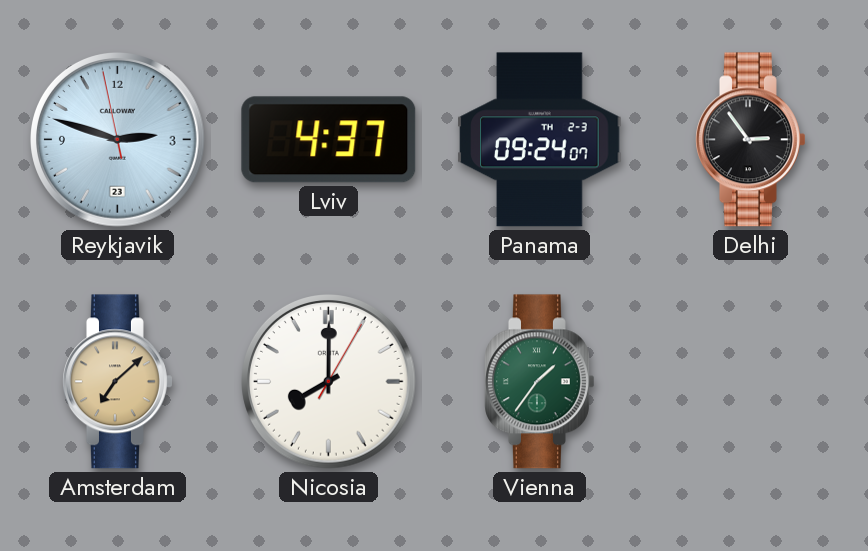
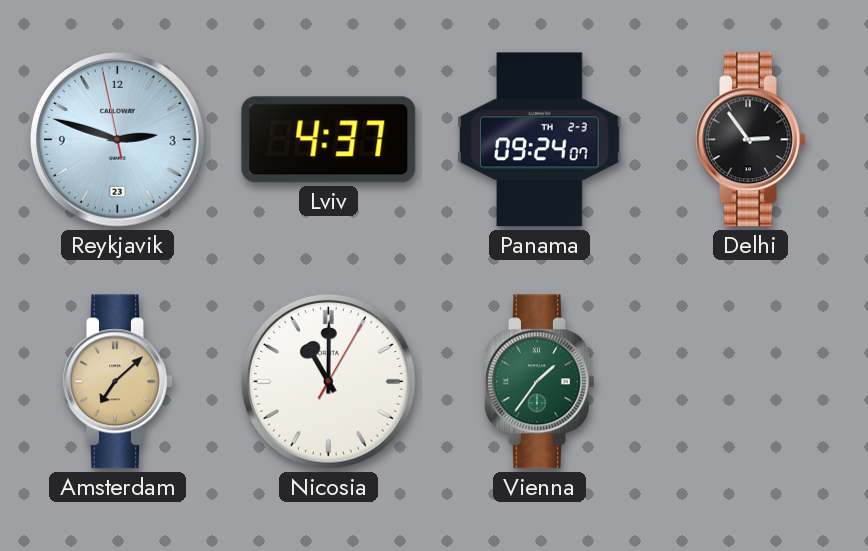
Nicosia: 8:00 -> 11:00 (329, 382)
